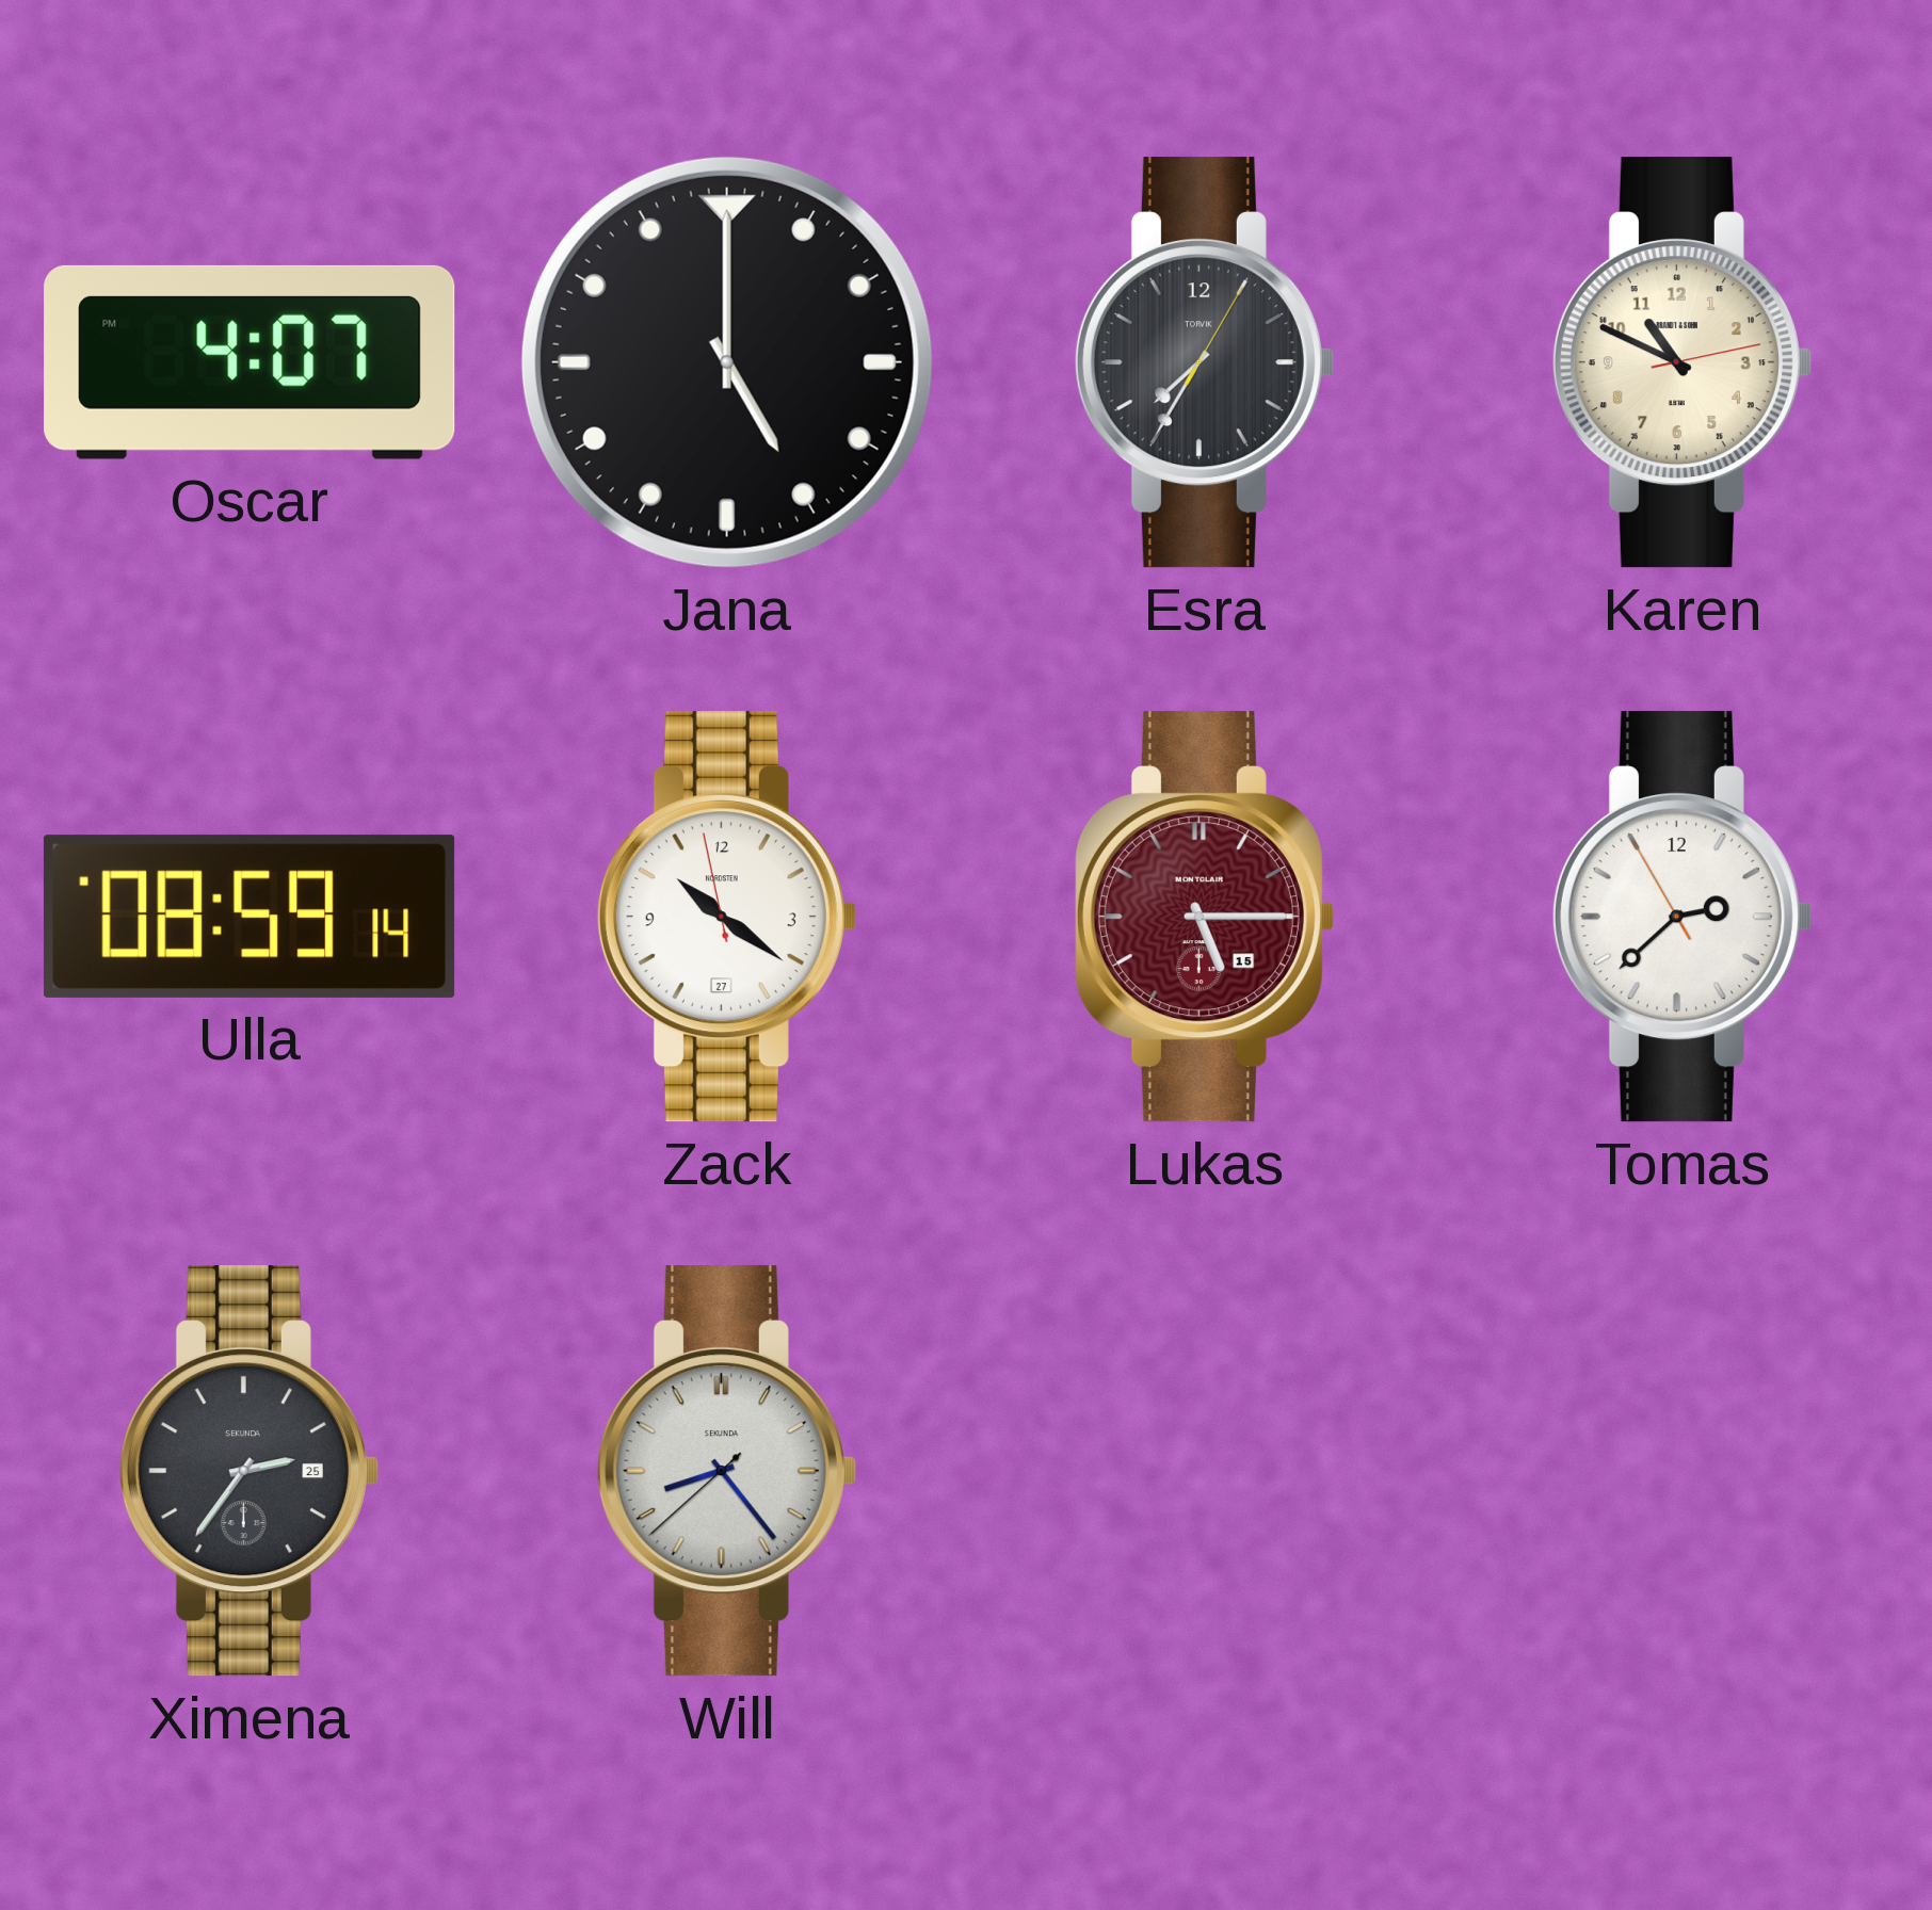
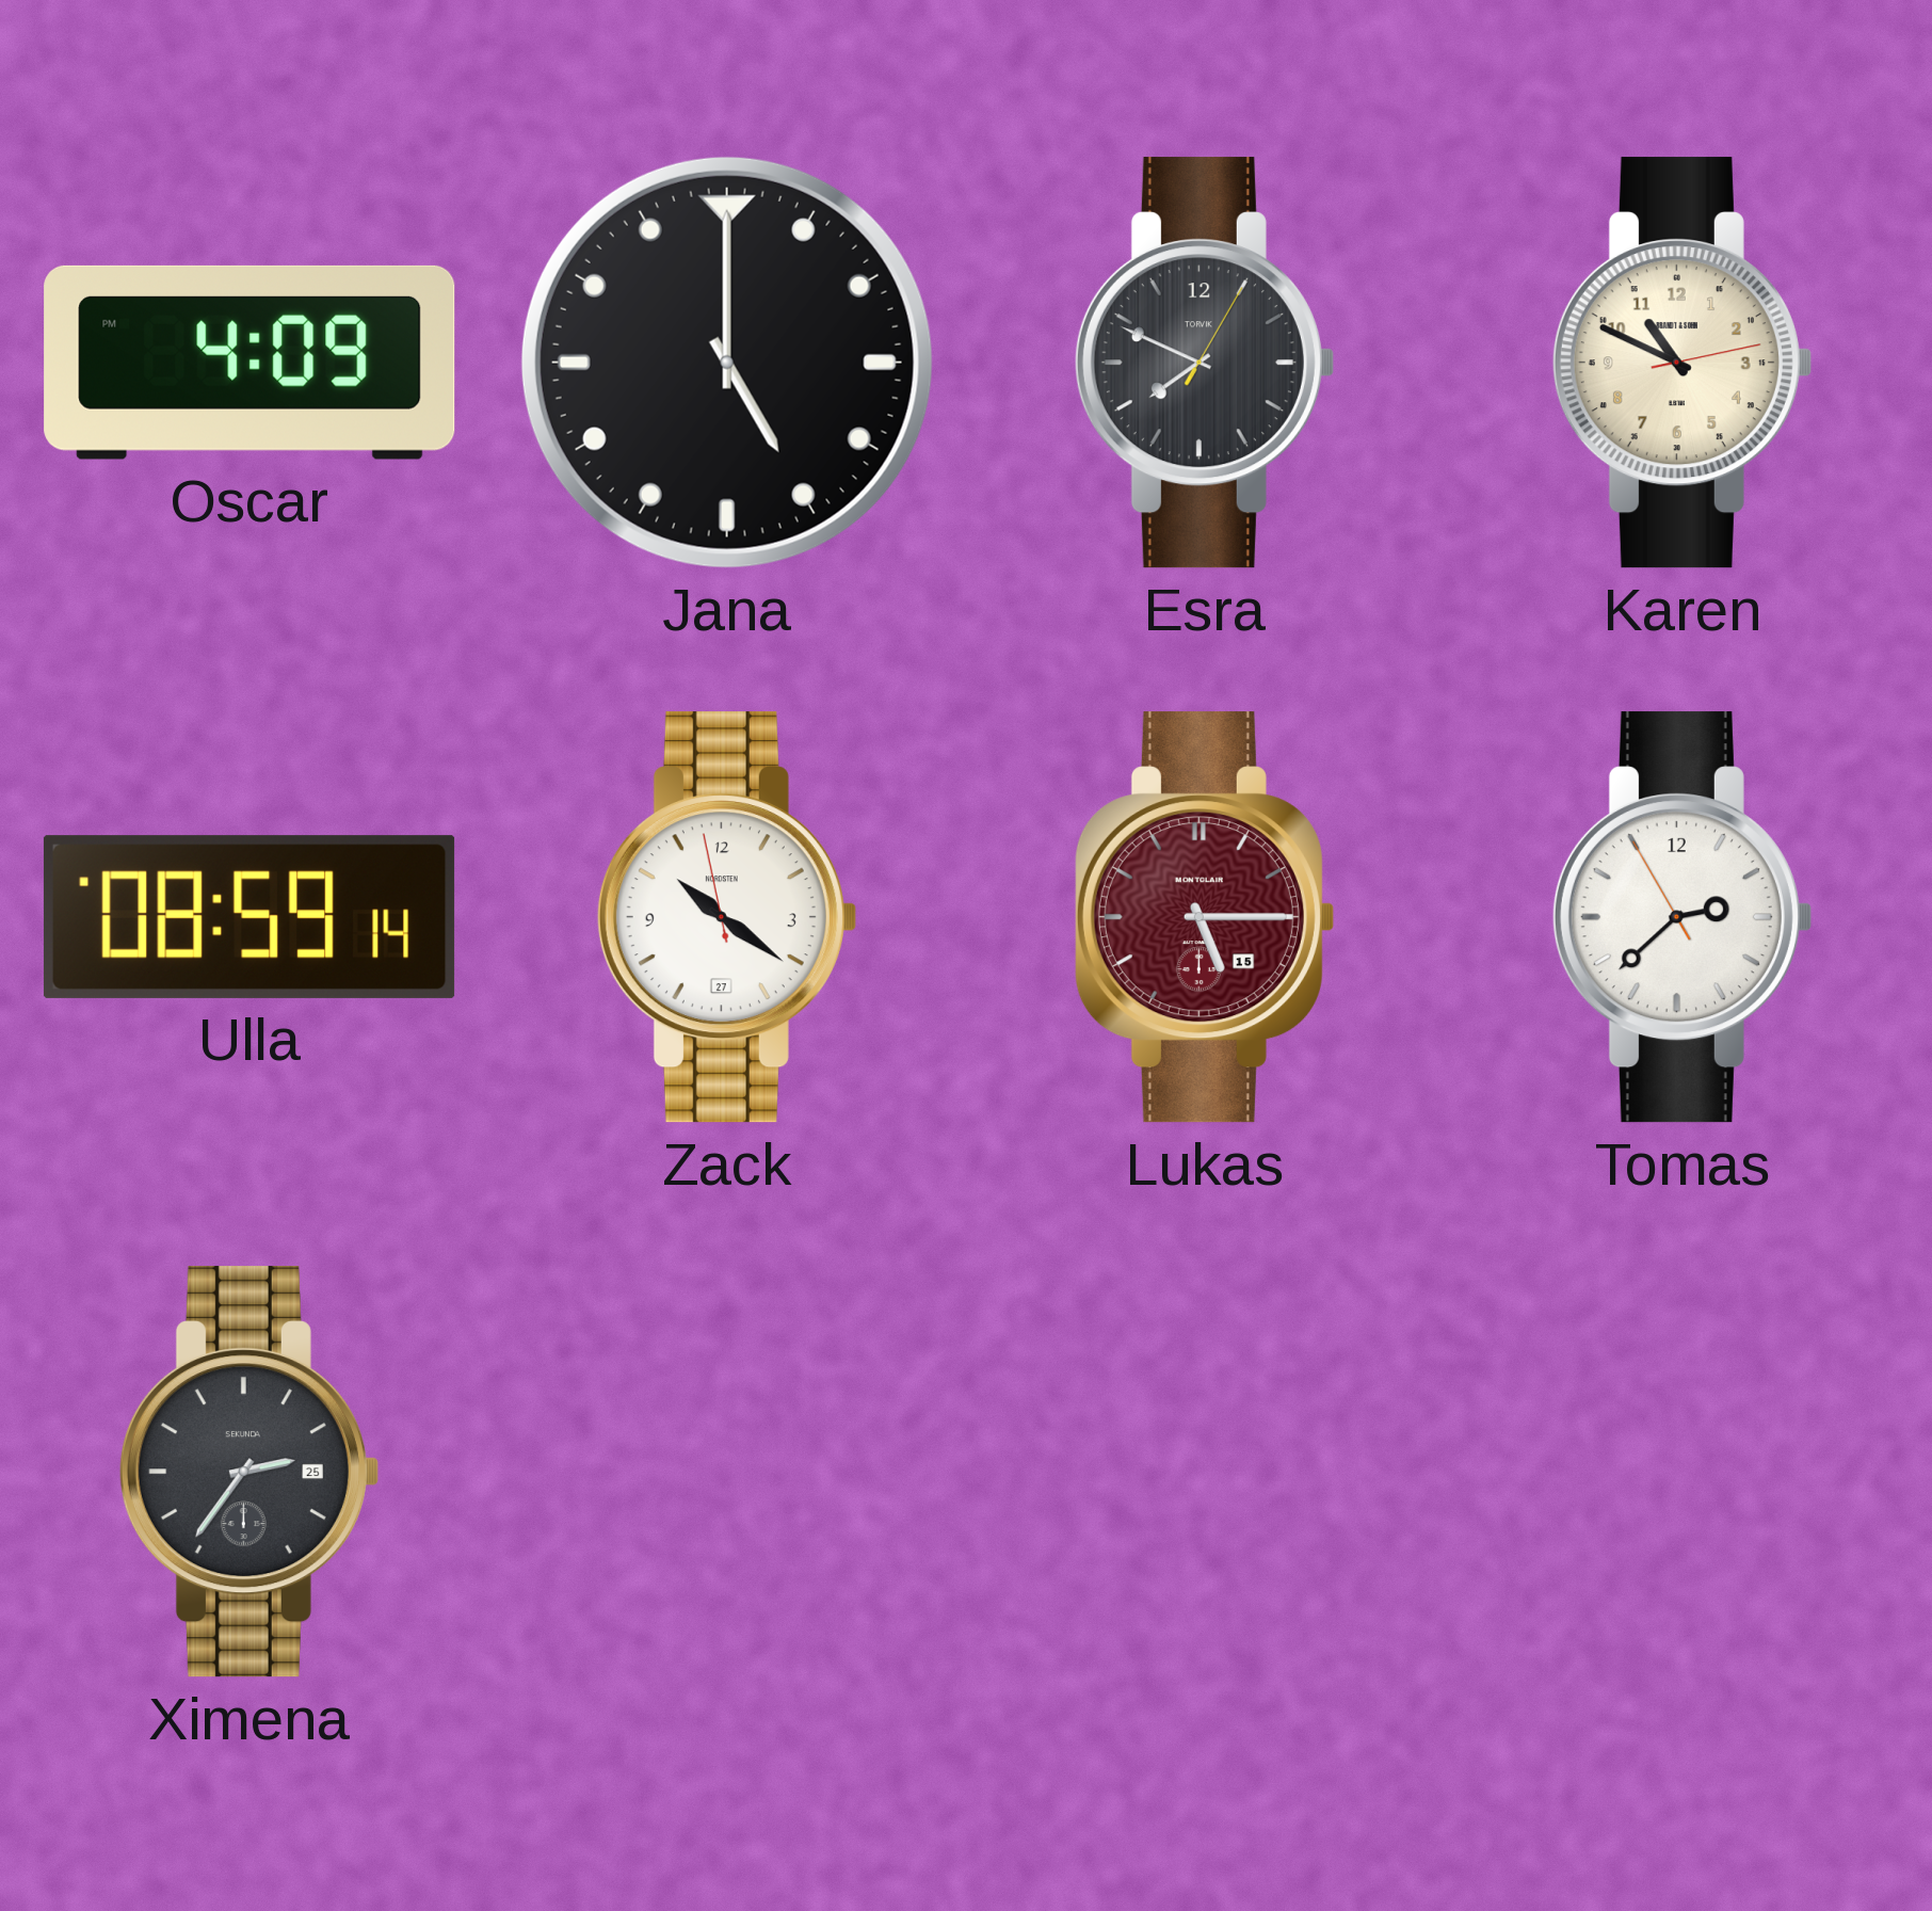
Oscar: 4:07 -> 4:09 (249, 363)
Esra: 7:35 -> 7:49 (1204, 363)
Will: 8:23 -> none (726, 1471)
